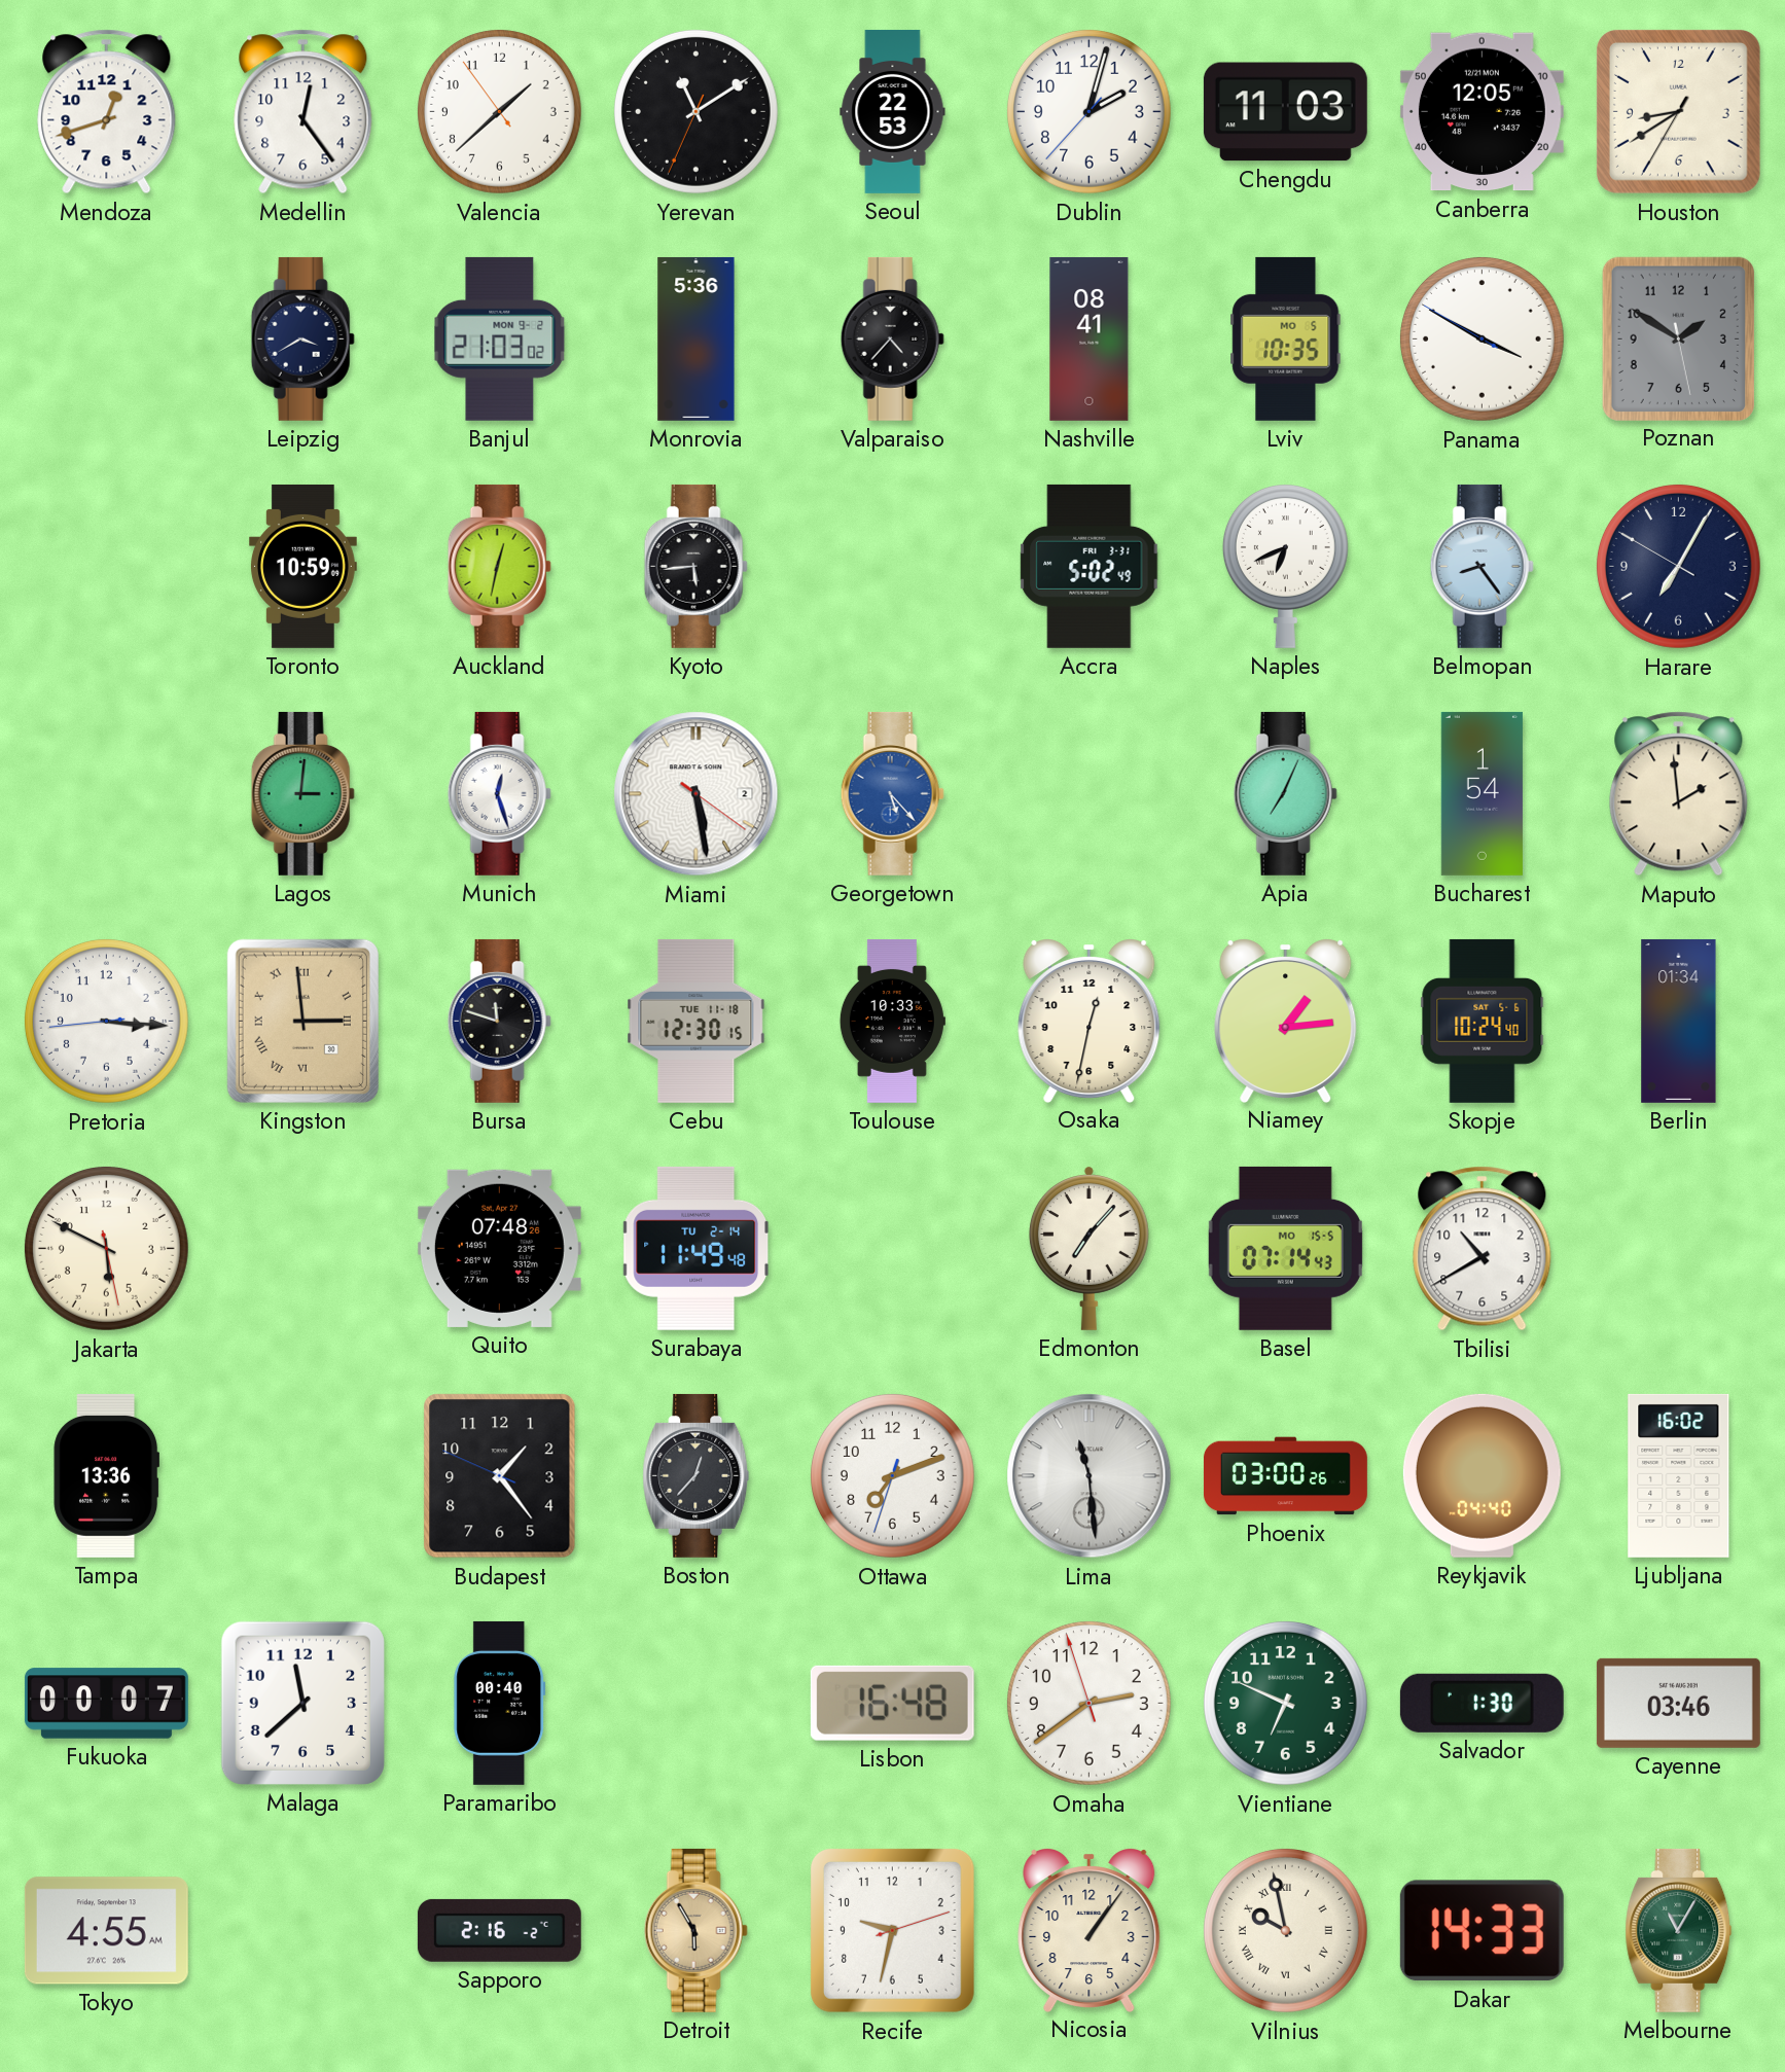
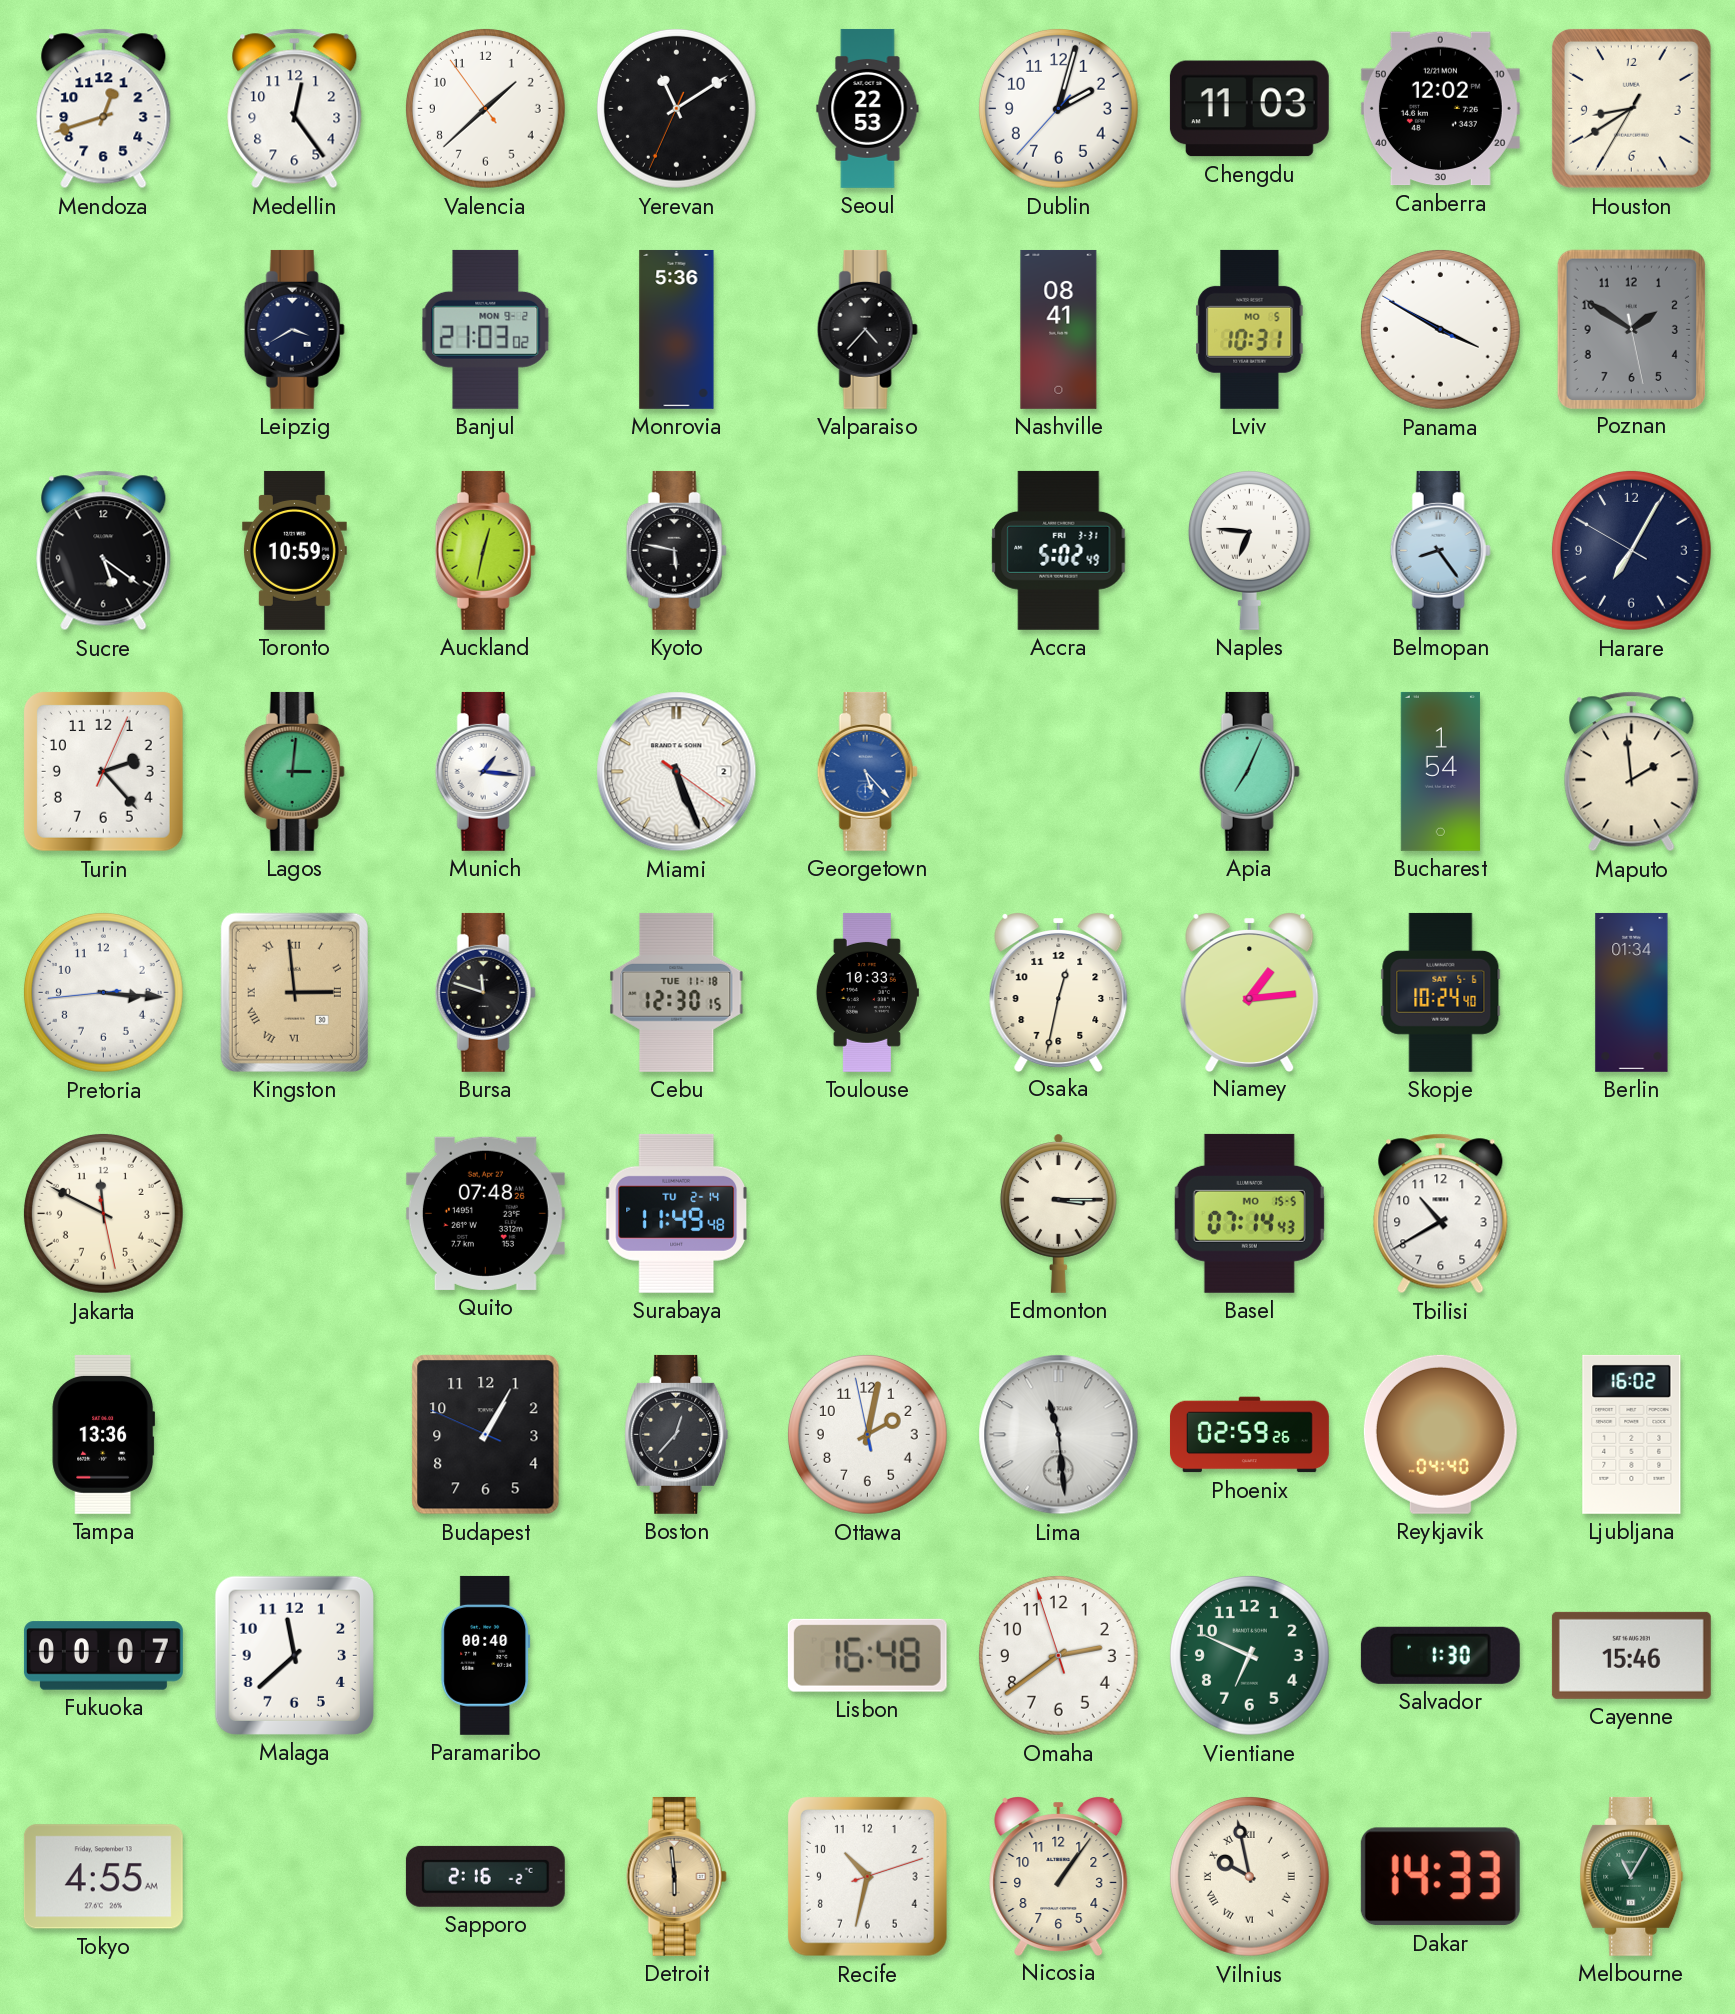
Canberra: 12:05 -> 12:02 (1440, 109)
Lviv: 10:35 -> 10:31 (1250, 329)
Sucre: none -> 5:21 (104, 551)
Kyoto: 5:44 -> 5:47 (676, 550)
Naples: 6:41 -> 6:46 (1249, 550)
Turin: none -> 2:23 (103, 772)
Munich: 12:27 -> 1:16 (485, 771)
Miami: 5:28 -> 5:26 (677, 772)
Jakarta: 5:49 -> 11:49 (103, 1213)
Edmonton: 7:07 -> 3:15 (1058, 1213)
Budapest: 1:23 -> 1:04 (486, 1435)
Ottawa: 7:11 -> 2:01 (867, 1434)
Phoenix: 03:00 -> 02:59 (1249, 1435)
Cayenne: 03:46 -> 15:46 (1631, 1655)
Detroit: 5:55 -> 5:59 (676, 1876)
Recife: 9:32 -> 10:32 (867, 1877)
